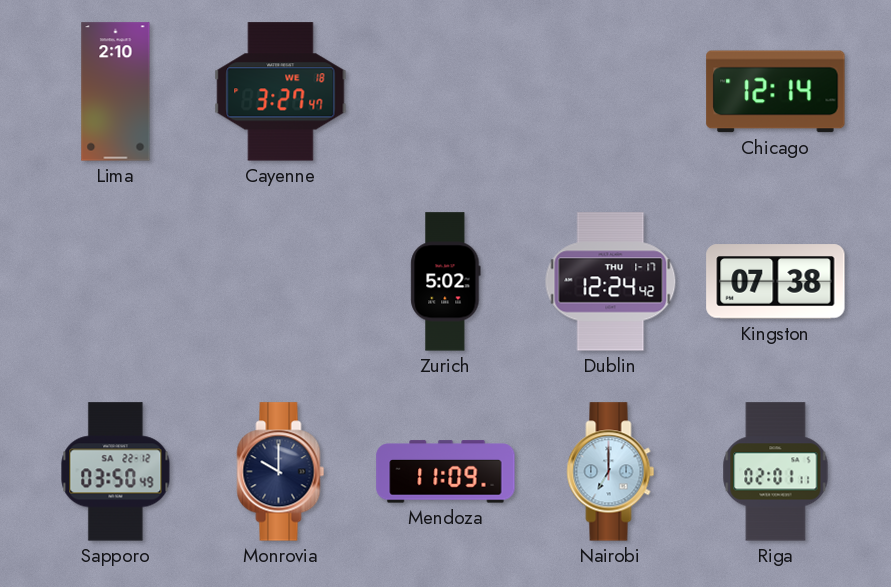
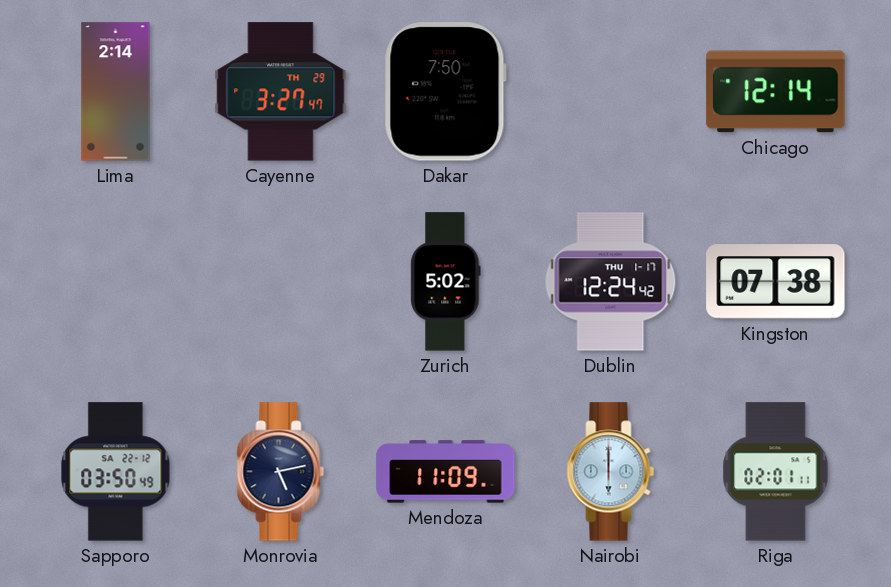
Lima: 2:10 -> 2:14 (116, 92)
Cayenne date: WE 18 -> TH 29 (281, 92)
Dakar: none -> 7:50 (445, 92)
Monrovia: 10:00 -> 5:13 (281, 472)
Nairobi: 7:00 -> 6:00 (611, 472)
